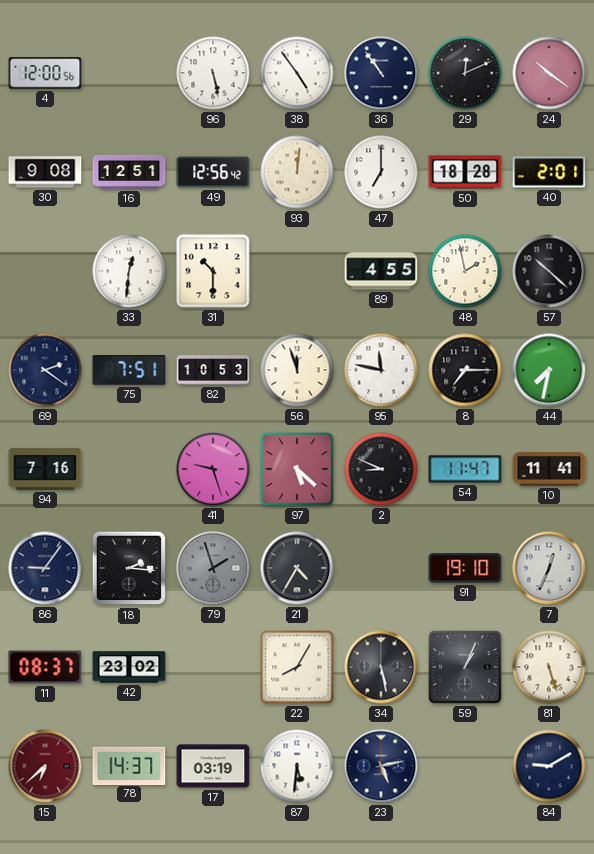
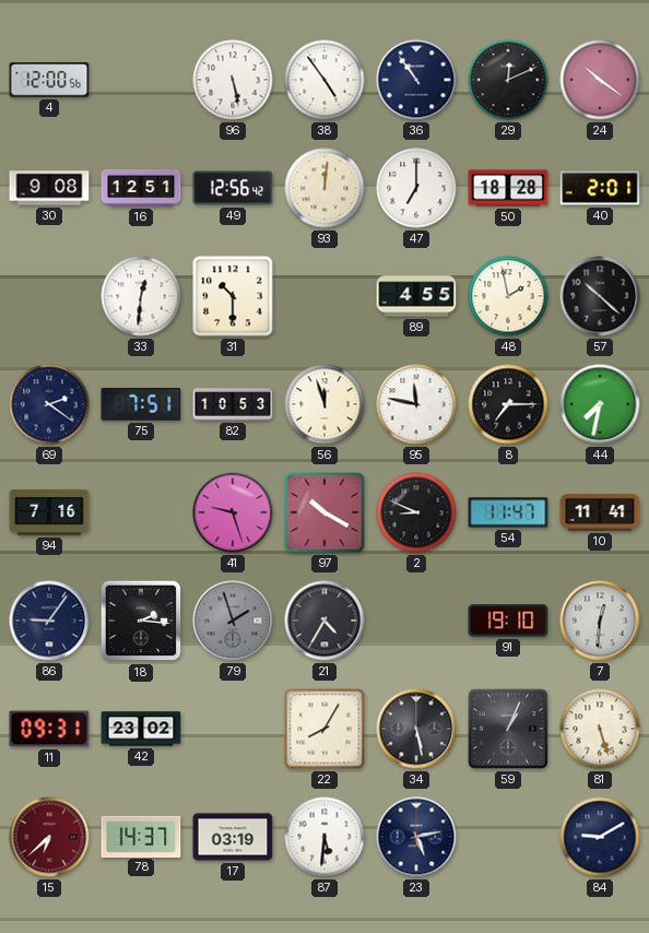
97: 5:22 -> 10:20 (324, 512)
7: 12:34 -> 12:31 (600, 621)
11: 08:37 -> 09:31 (49, 729)
